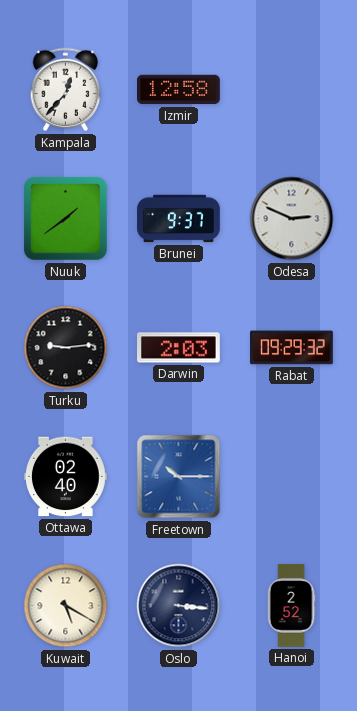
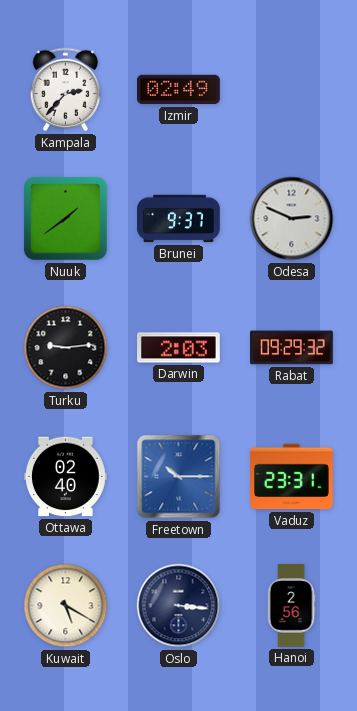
Kampala: 12:37 -> 2:37 (66, 90)
Izmir: 12:58 -> 02:49 (179, 90)
Vaduz: none -> 23:31 (292, 477)
Hanoi: 2:52 -> 2:56 (291, 606)
